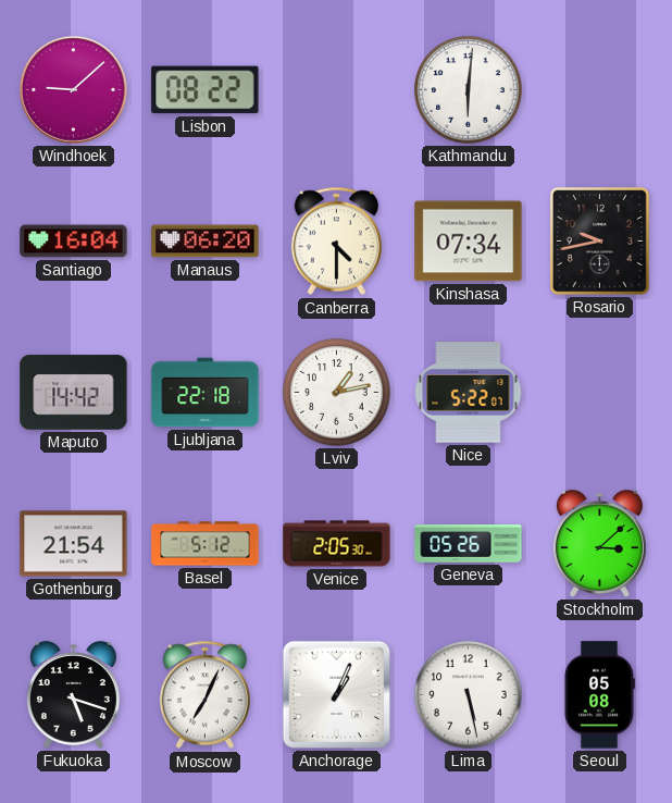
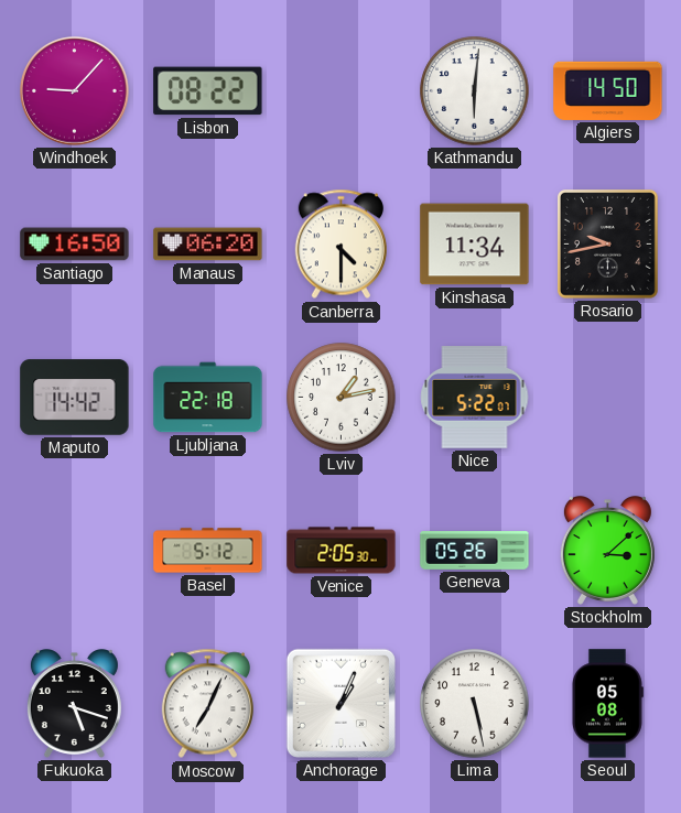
Windhoek: 9:08 -> 9:07 (75, 91)
Algiers: none -> 14:50 (608, 90)
Santiago: 16:04 -> 16:50 (75, 245)
Kinshasa: 07:34 -> 11:34 (475, 245)
Gothenburg: 21:54 -> none (74, 544)
